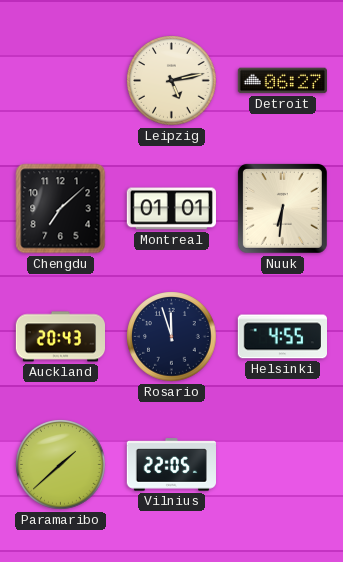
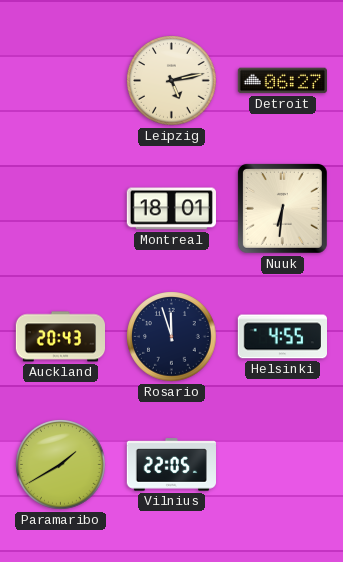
Chengdu: 7:08 -> none (61, 209)
Montreal: 01:01 -> 18:01 (171, 209)
Paramaribo: 1:38 -> 1:40 (61, 465)
